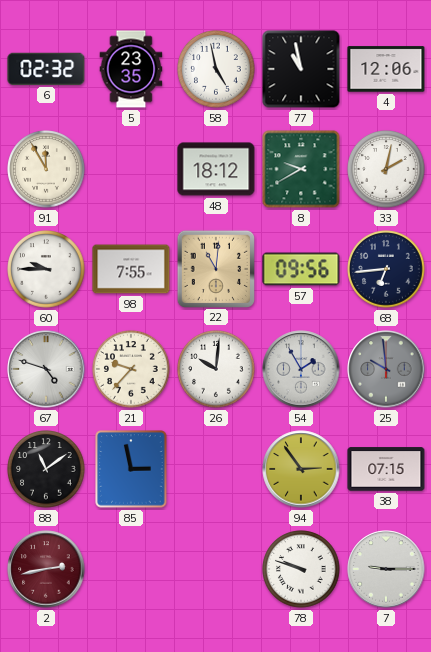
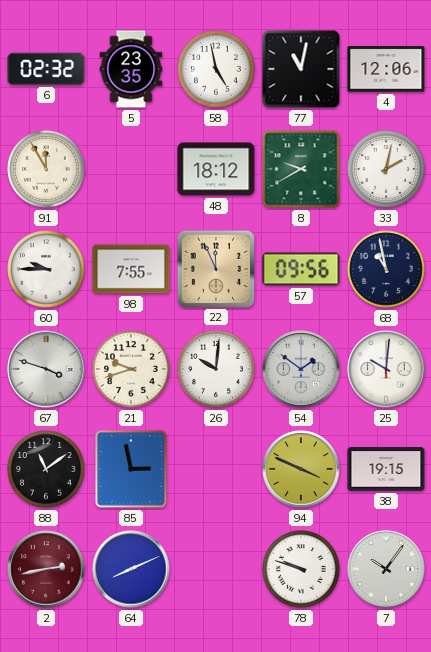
77: 10:58 -> 11:02 (301, 69)
22: 11:01 -> 11:56 (215, 268)
68: 6:44 -> 10:58 (386, 269)
67: 4:48 -> 3:48 (46, 369)
21: 9:37 -> 9:42 (131, 369)
54: 1:55 -> 1:51 (301, 369)
25: 9:59 -> 10:01 (386, 369)
25 dial: grey -> white (386, 369)
94: 2:54 -> 3:49 (301, 469)
38: 07:15 -> 19:15 (386, 469)
64: none -> 8:11 (131, 569)
7: 9:15 -> 10:06 (386, 569)
